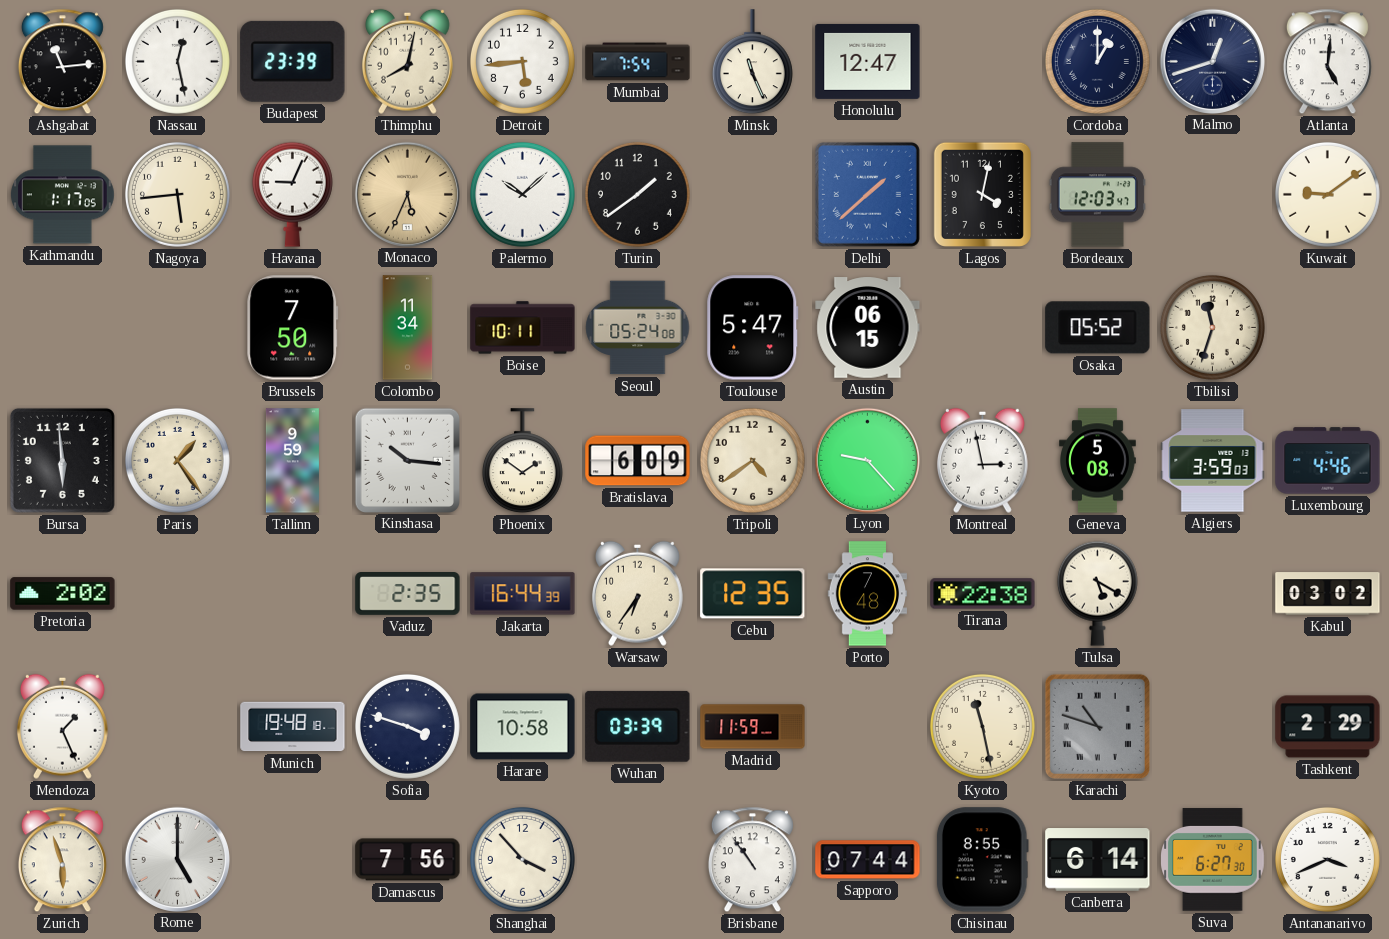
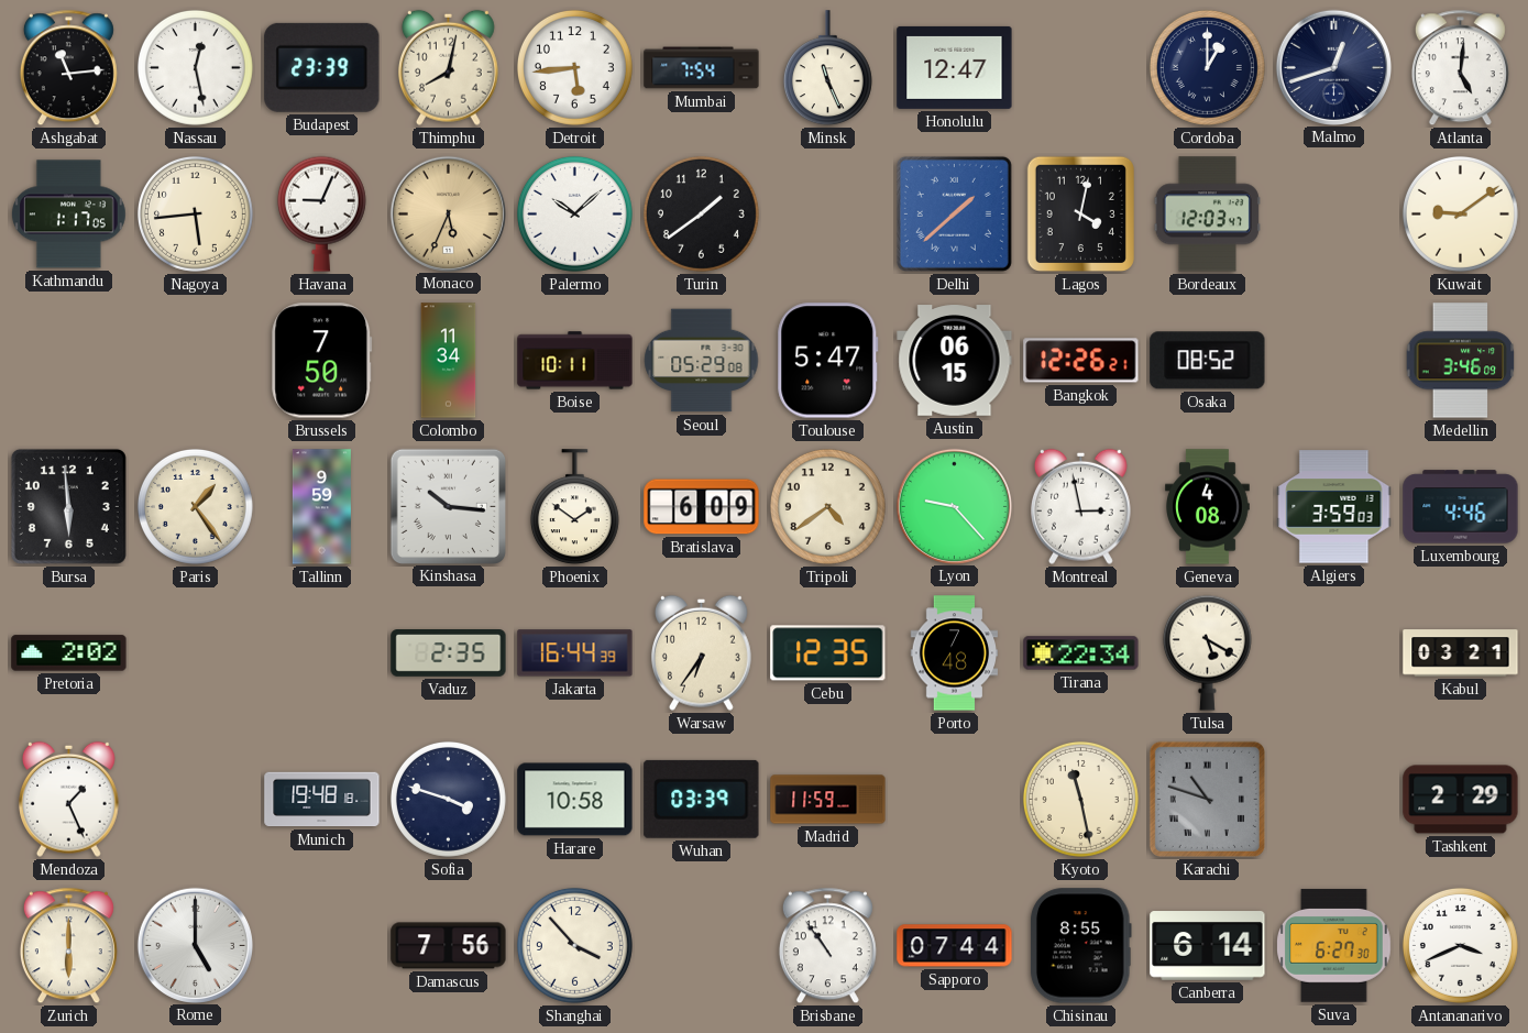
Seoul: 05:24 -> 05:29 (702, 361)
Bangkok: none -> 12:26 (1081, 361)
Osaka: 05:52 -> 08:52 (1208, 361)
Tbilisi: 11:33 -> none (1212, 327)
Medellin: none -> 3:46 (1461, 361)
Geneva: 5:08 -> 4:08 (1208, 507)
Tirana: 22:38 -> 22:34 (1081, 653)
Kabul: 03:02 -> 03:21 (1461, 653)
Zurich: 5:57 -> 6:00 (68, 946)
